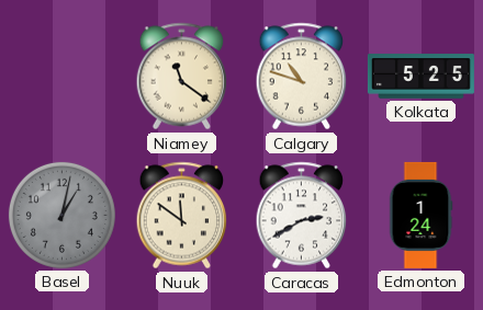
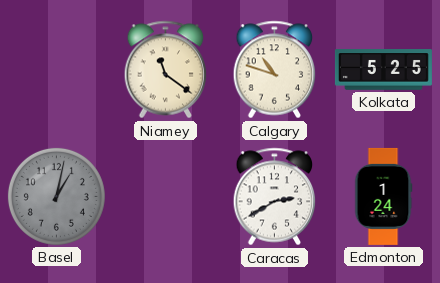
Nuuk: 11:51 -> none (182, 216)
